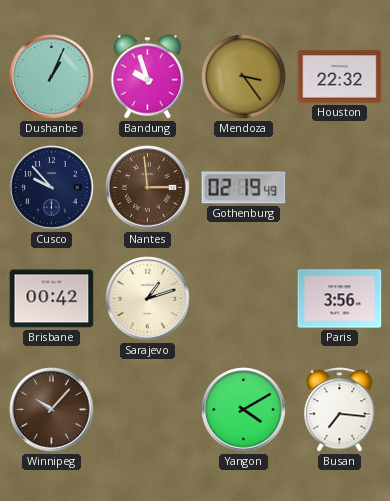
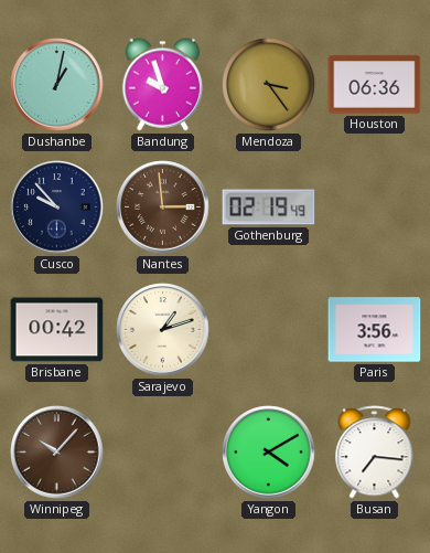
Dushanbe: 1:04 -> 1:02 (57, 85)
Houston: 22:32 -> 06:36 (375, 85)
